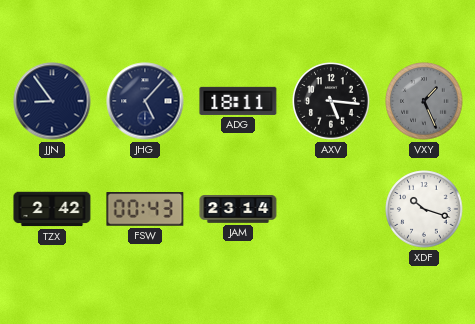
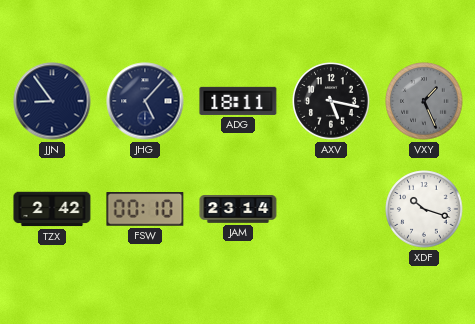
AXV: 5:16 -> 5:17 (331, 101)
FSW: 00:43 -> 00:10 (145, 209)
